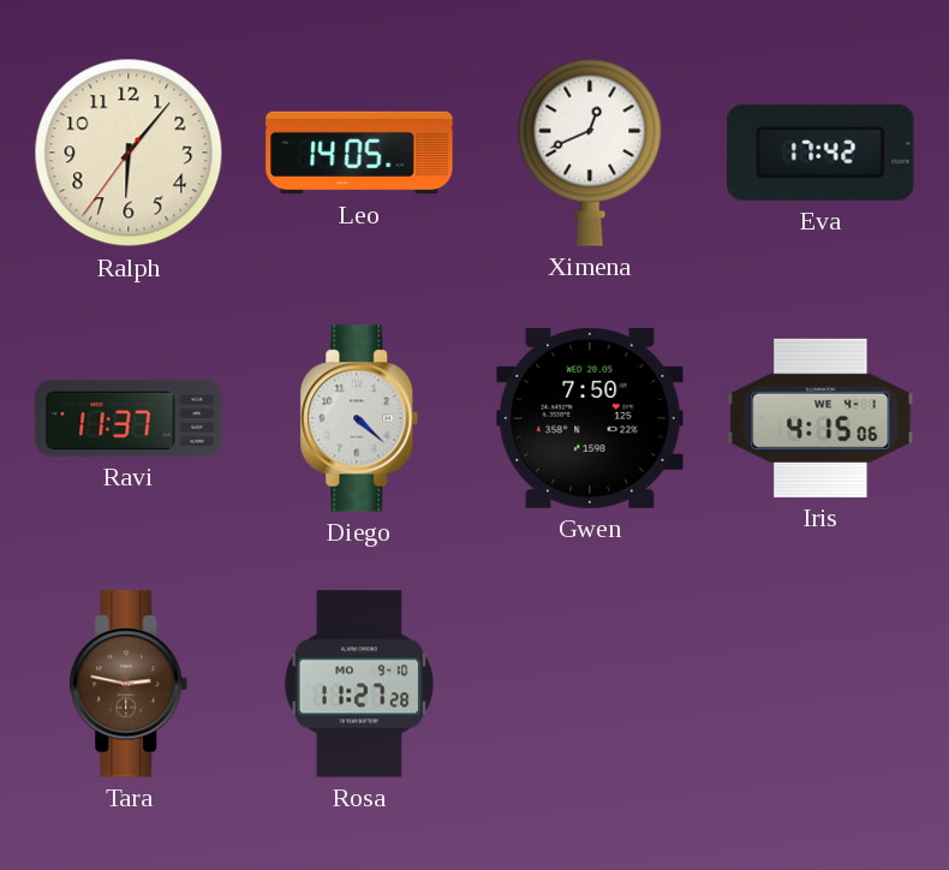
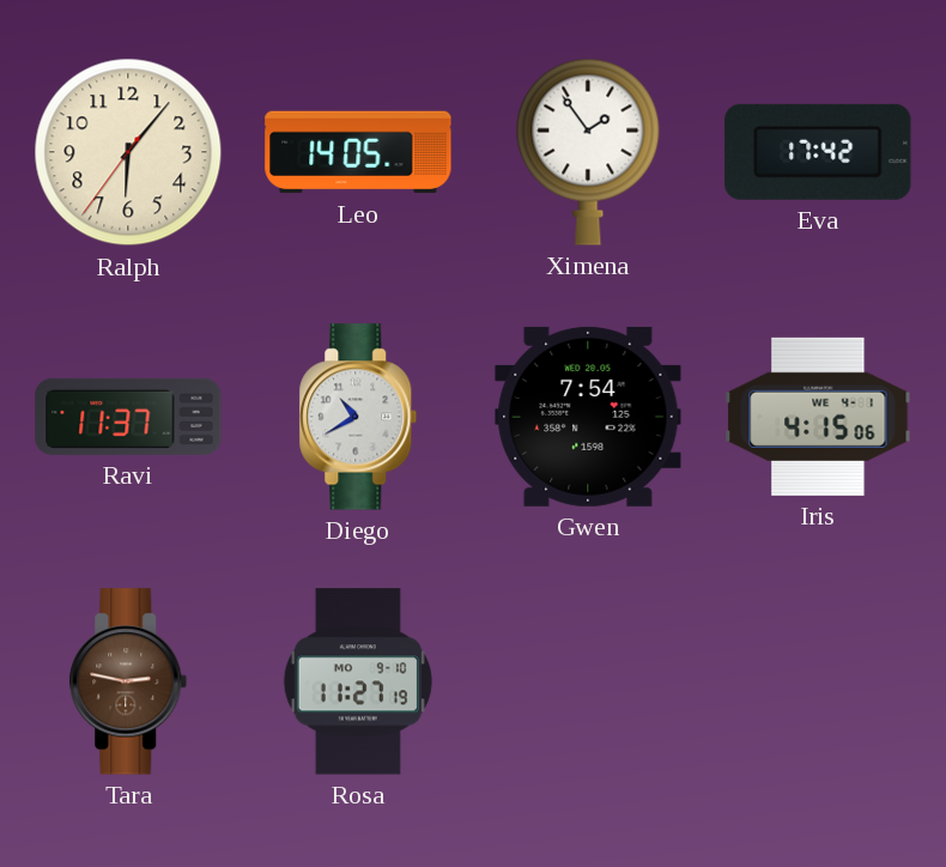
Ximena: 12:41 -> 1:54 (588, 152)
Diego: 4:22 -> 10:40 (358, 417)
Gwen: 7:50 -> 7:54 (588, 417)
Rosa: 11:27:28 -> 11:27:19 (358, 681)
